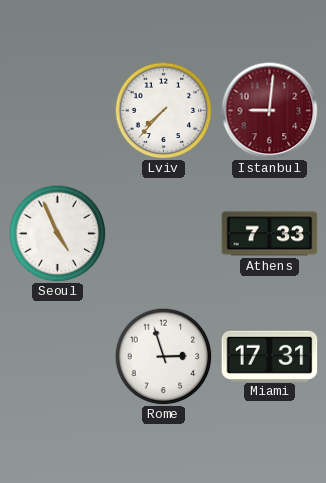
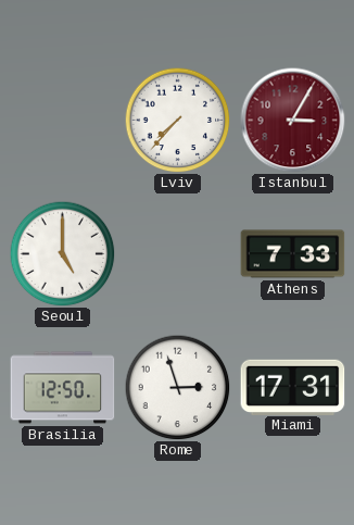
Istanbul: 9:01 -> 3:05 (293, 121)
Seoul: 4:56 -> 5:00 (62, 253)
Brasilia: none -> 12:50 (63, 388)
